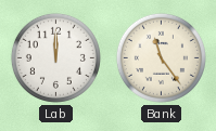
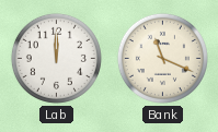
Bank: 11:24 -> 11:19 (162, 58)
